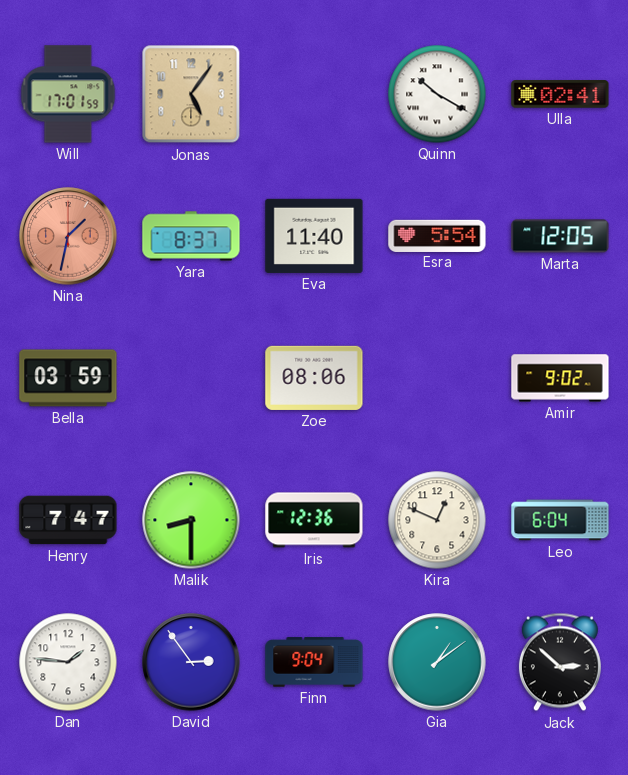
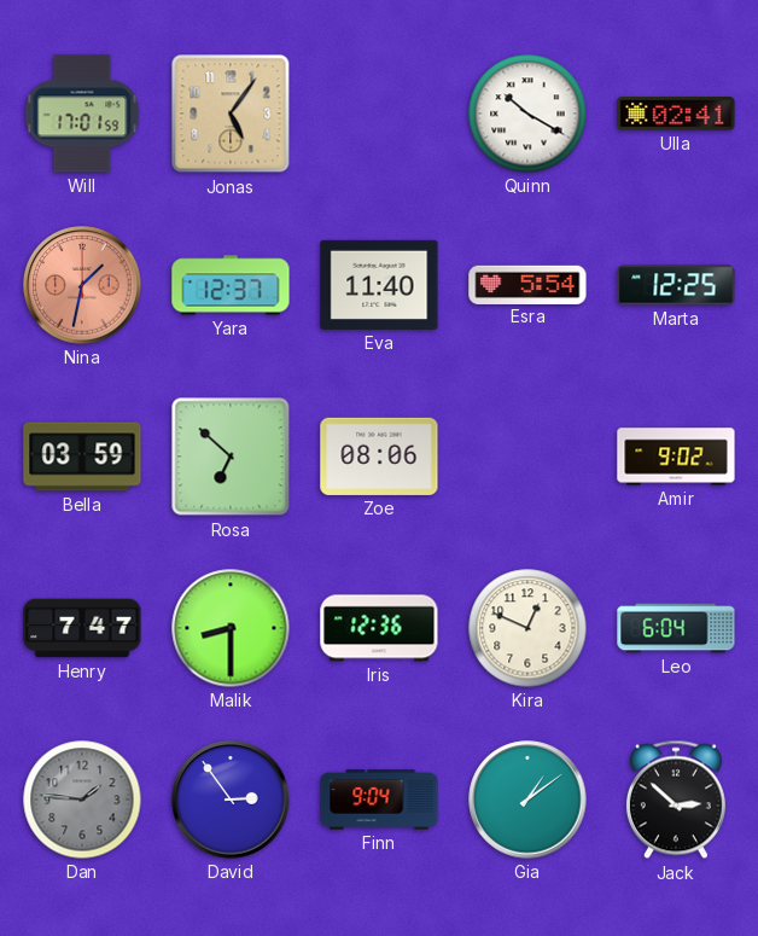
Yara: 8:37 -> 12:37 (231, 285)
Marta: 12:05 -> 12:25 (676, 285)
Rosa: none -> 6:52 (231, 457)
Dan dial: white -> grey (82, 800)
